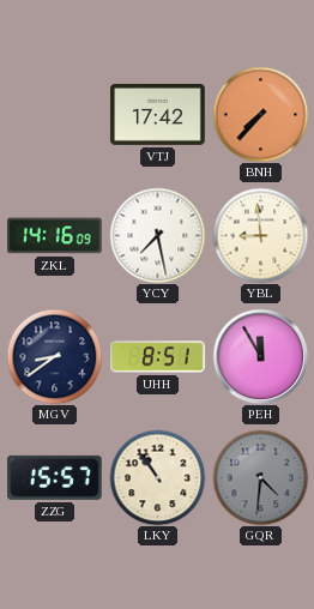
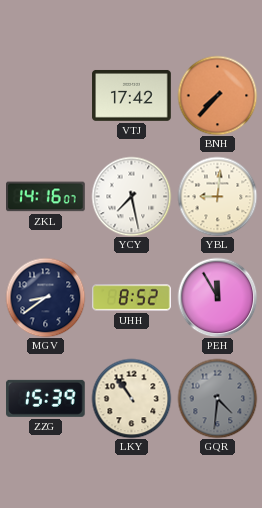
ZKL: 14:16:09 -> 14:16:07 (46, 197)
YBL: 8:59 -> 9:01 (217, 196)
UHH: 8:51 -> 8:52 (132, 298)
ZZG: 15:57 -> 15:39 (46, 398)
